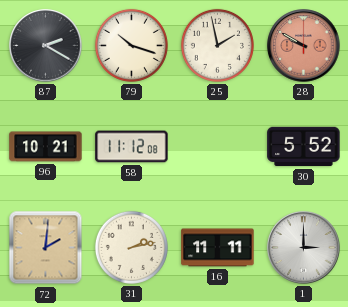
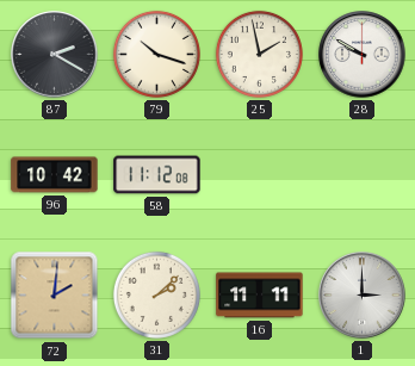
28 dial: salmon -> white (363, 55)
96: 10:21 -> 10:42 (55, 175)
30: 5:52 -> none (304, 147)
31: 2:13 -> 2:08 (156, 294)
